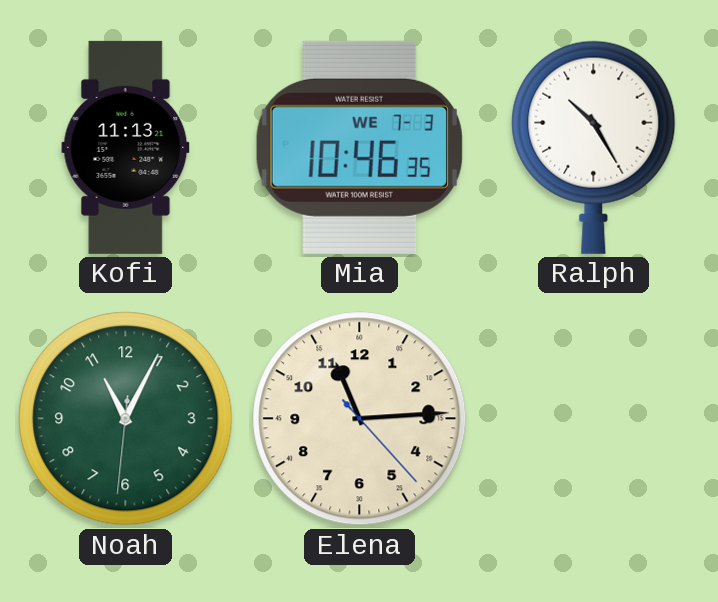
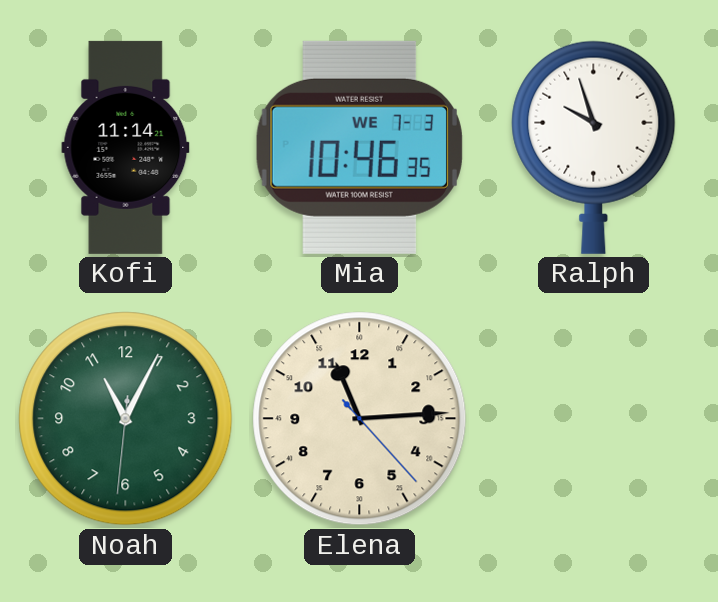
Kofi: 11:13 -> 11:14 (126, 147)
Ralph: 10:25 -> 9:57 (594, 147)
